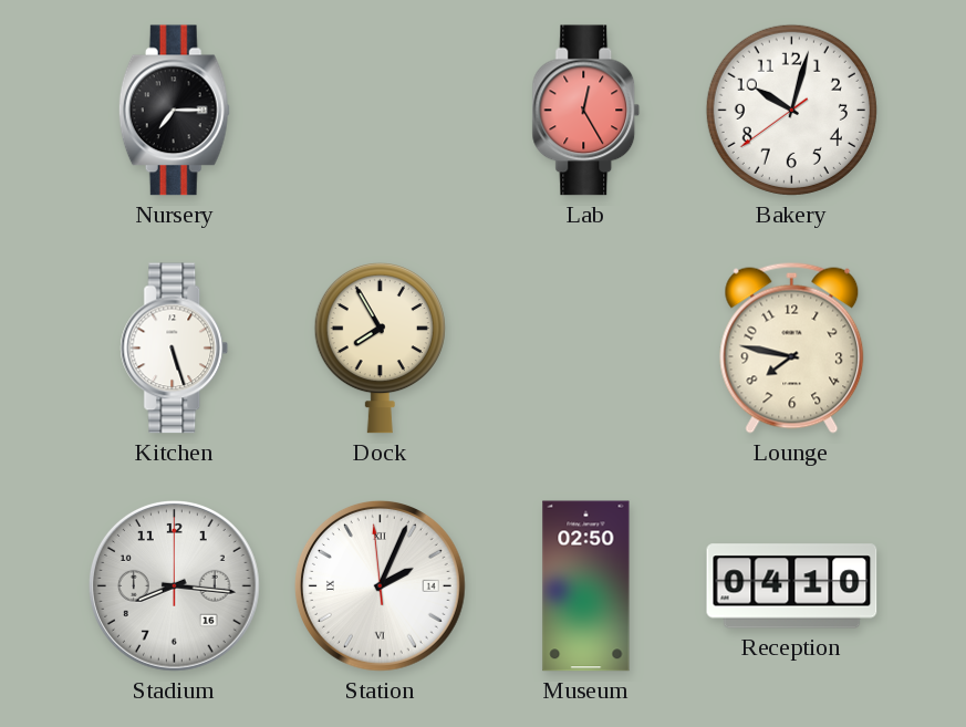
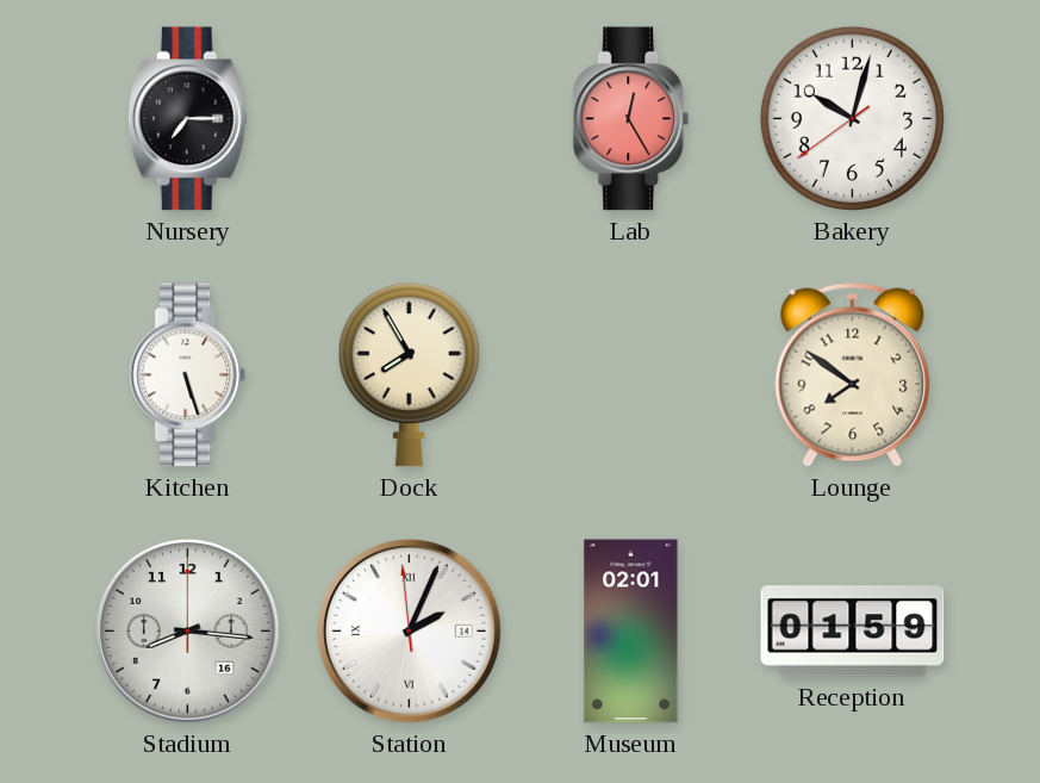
Lounge: 7:47 -> 7:51 (853, 374)
Museum: 02:50 -> 02:01 (631, 632)
Reception: 04:10 -> 01:59 (853, 632)
